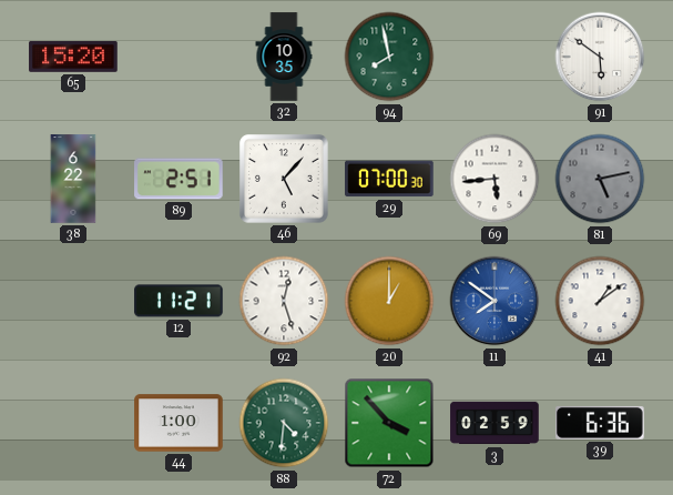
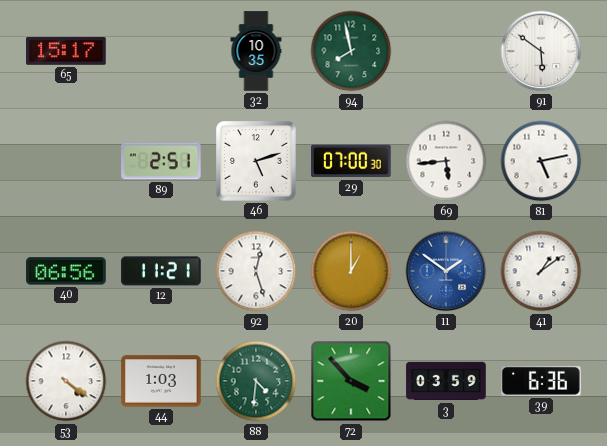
65: 15:20 -> 15:17 (66, 51)
38: 6:22 -> none (73, 179)
46: 5:07 -> 5:12 (257, 162)
81 dial: grey -> white (541, 161)
40: none -> 06:56 (66, 271)
11: 7:51 -> 1:51 (446, 271)
53: none -> 4:21 (66, 381)
44: 1:00 -> 1:03 (161, 381)
3: 02:59 -> 03:59 (446, 381)
